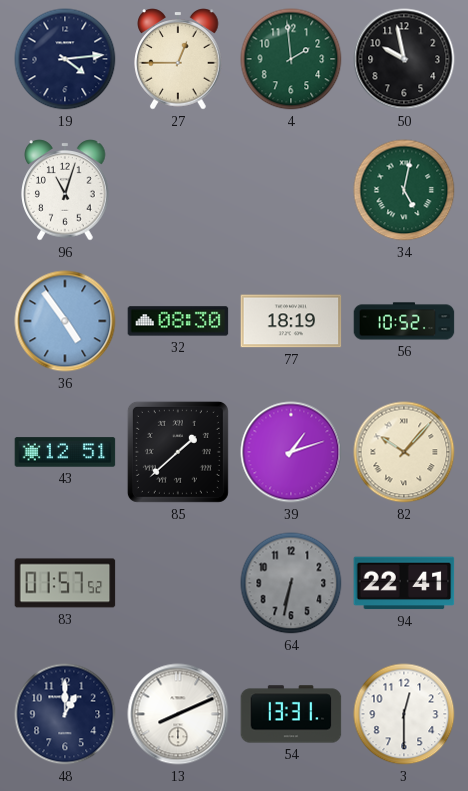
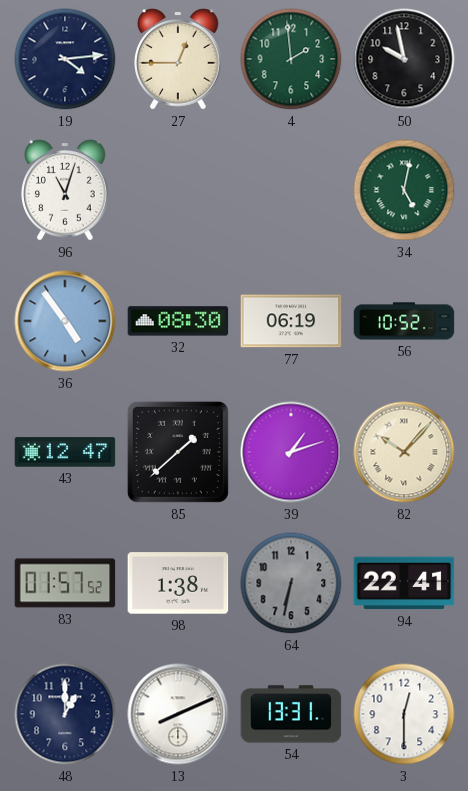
77: 18:19 -> 06:19 (291, 321)
43: 12:51 -> 12:47 (65, 452)
98: none -> 1:38 (178, 583)
